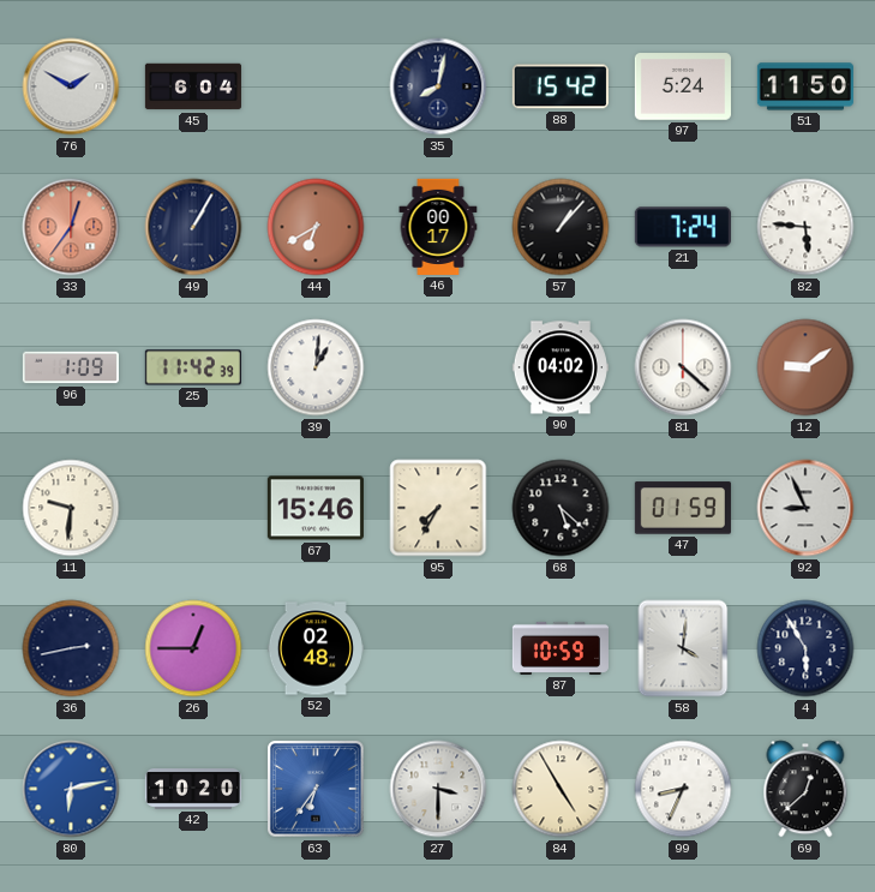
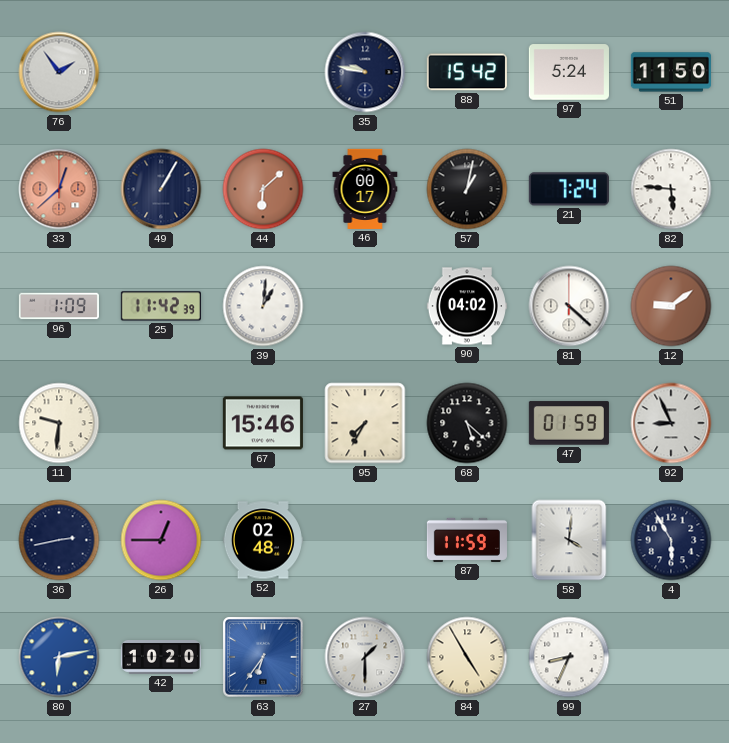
76: 1:50 -> 1:54 (59, 72)
45: 6:04 -> none (193, 86)
35: 8:02 -> 9:47 (365, 72)
33: 12:36 -> 12:38 (59, 189)
44: 6:40 -> 6:08 (263, 189)
57: 1:07 -> 1:02 (467, 189)
87: 10:59 -> 11:59 (467, 540)
27: 3:30 -> 1:30 (365, 657)
69: 12:38 -> none (805, 789)
